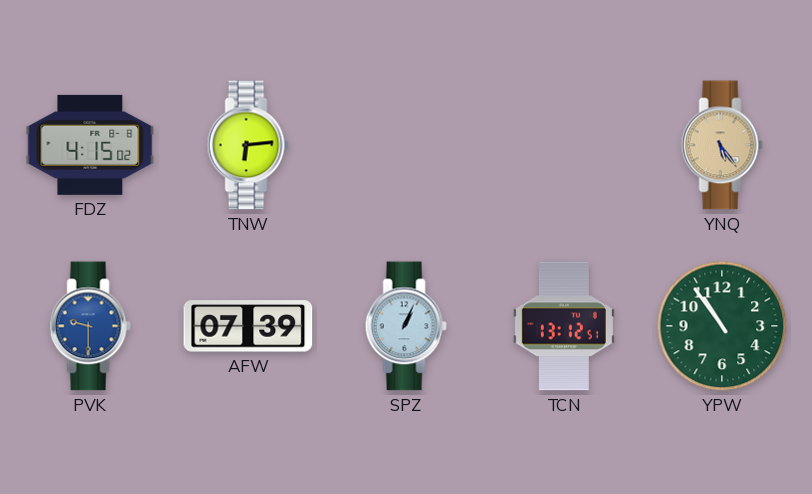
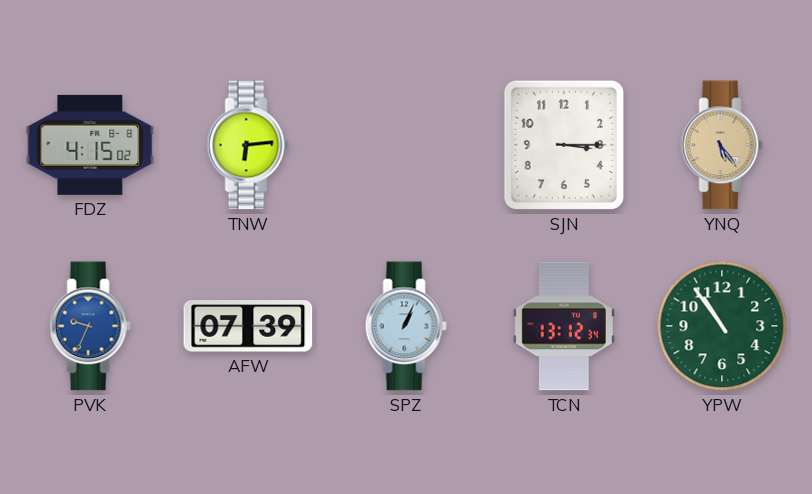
SJN: none -> 3:15 (564, 145)
PVK: 9:30 -> 9:34 (90, 326)
TCN: 13:12:51 -> 13:12:34 (564, 326)
